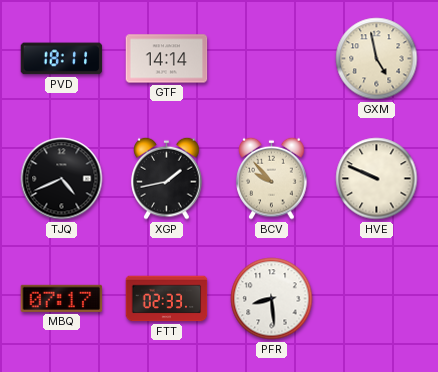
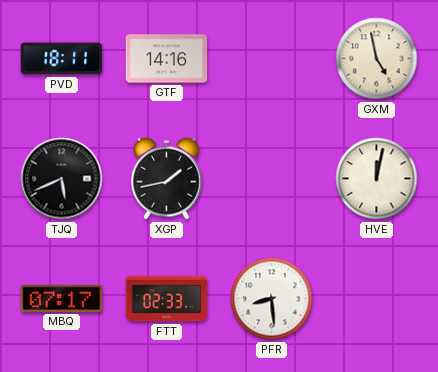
GTF: 14:14 -> 14:16 (167, 59)
TJQ: 4:41 -> 5:41 (62, 179)
BCV: 9:53 -> none (272, 178)
HVE: 9:49 -> 12:02 (377, 179)
